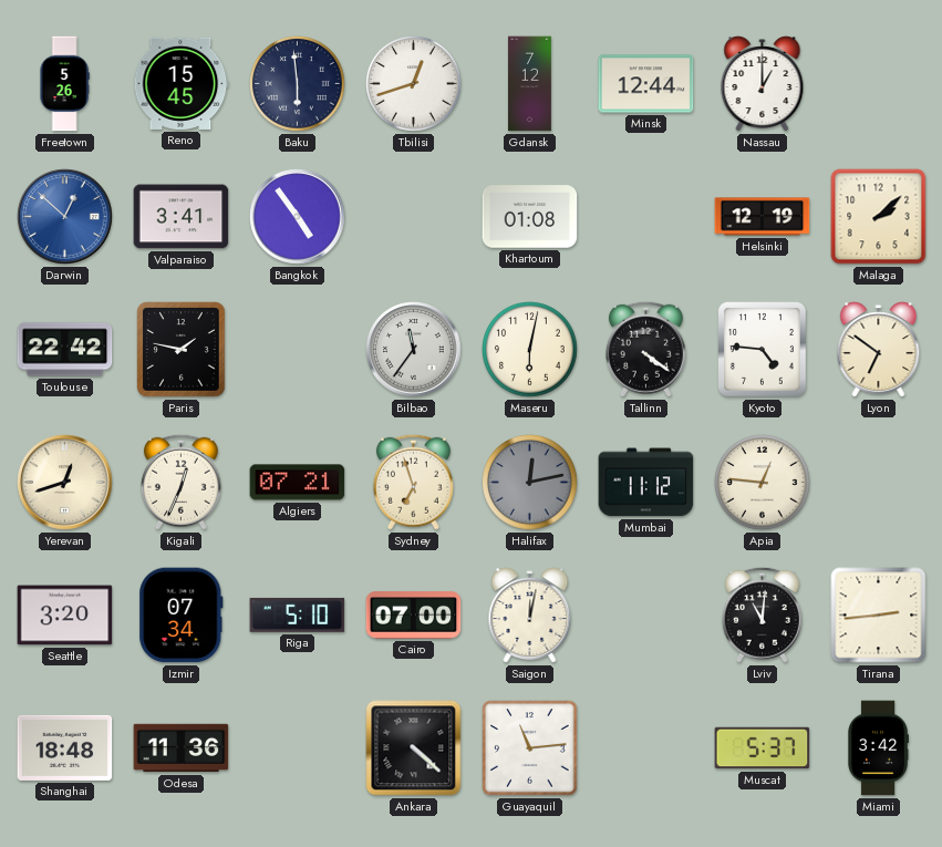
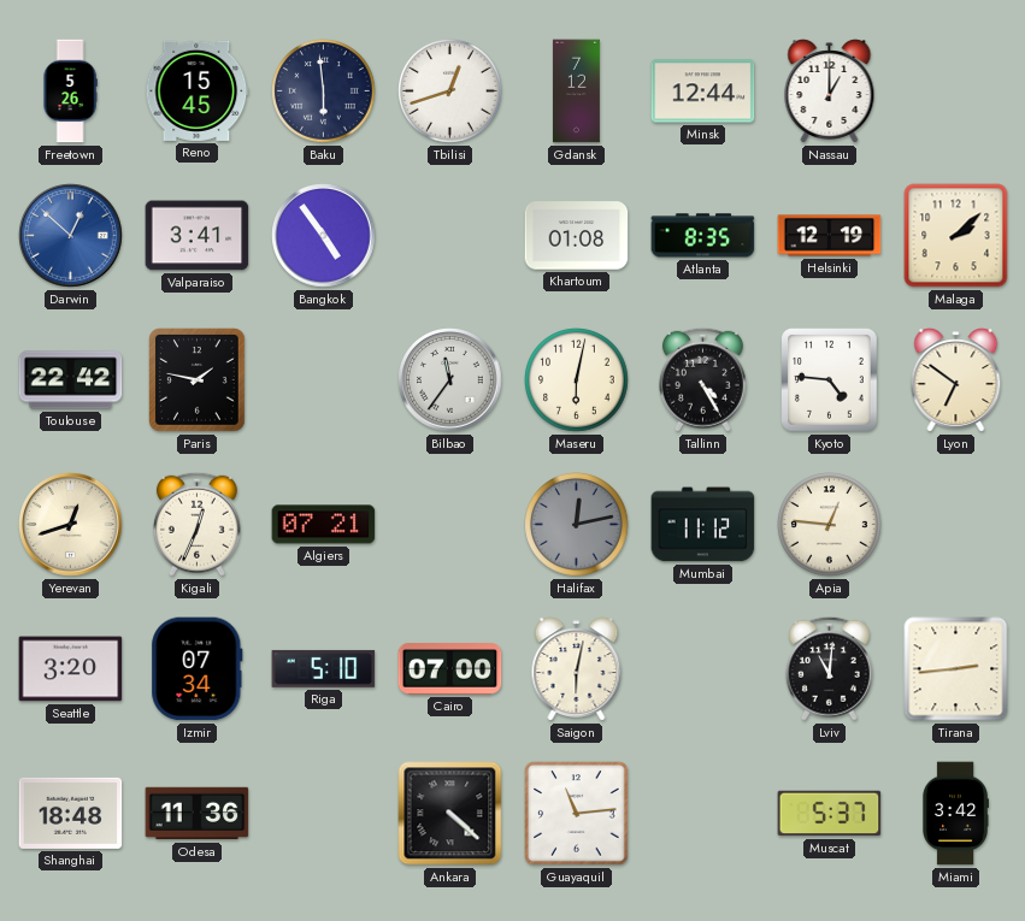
Atlanta: none -> 8:35 (703, 236)
Tallinn: 4:21 -> 4:25 (702, 379)
Sydney: 6:57 -> none (413, 482)
Saigon: 12:02 -> 6:02 (577, 669)
